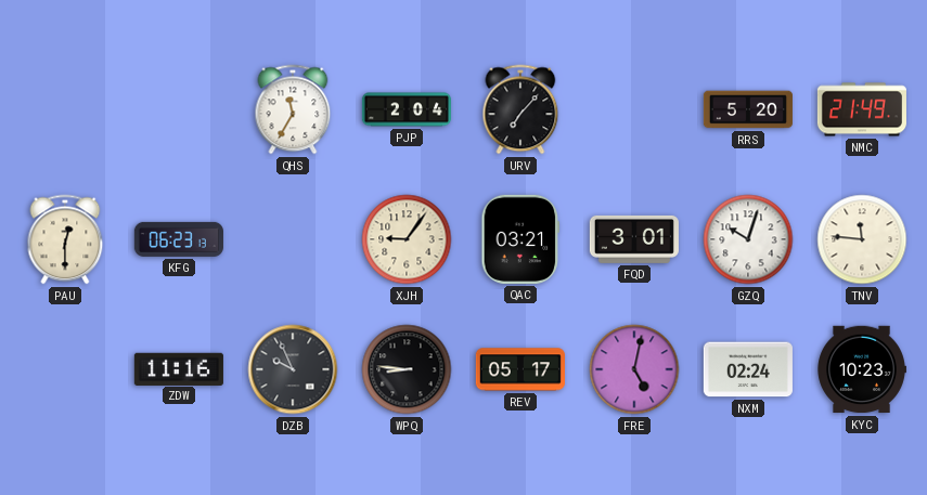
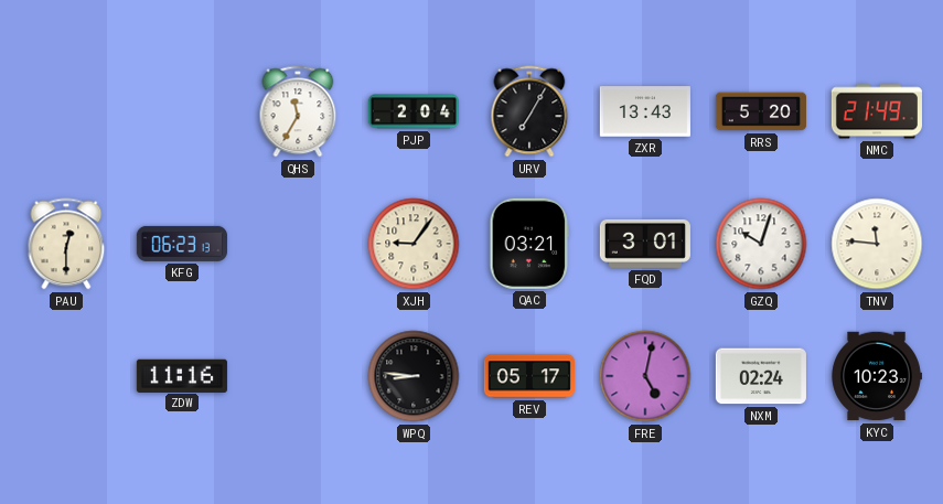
URV: 7:07 -> 7:05 (529, 111)
ZXR: none -> 13:43 (645, 111)
DZB: 9:56 -> none (293, 369)
